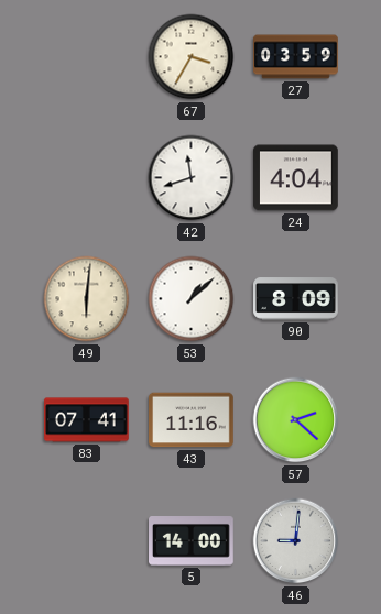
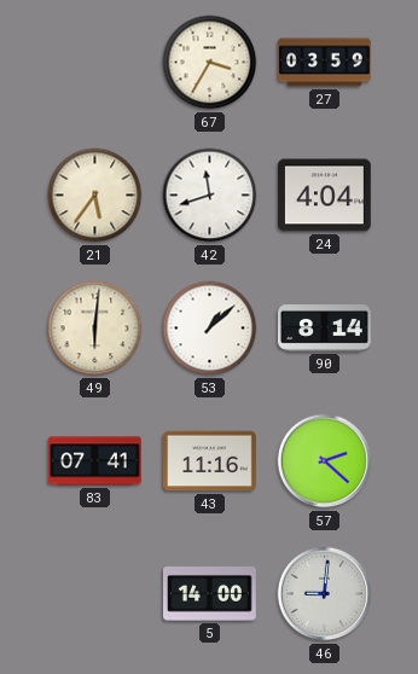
21: none -> 5:36 (95, 196)
90: 8:09 -> 8:14 (325, 329)
